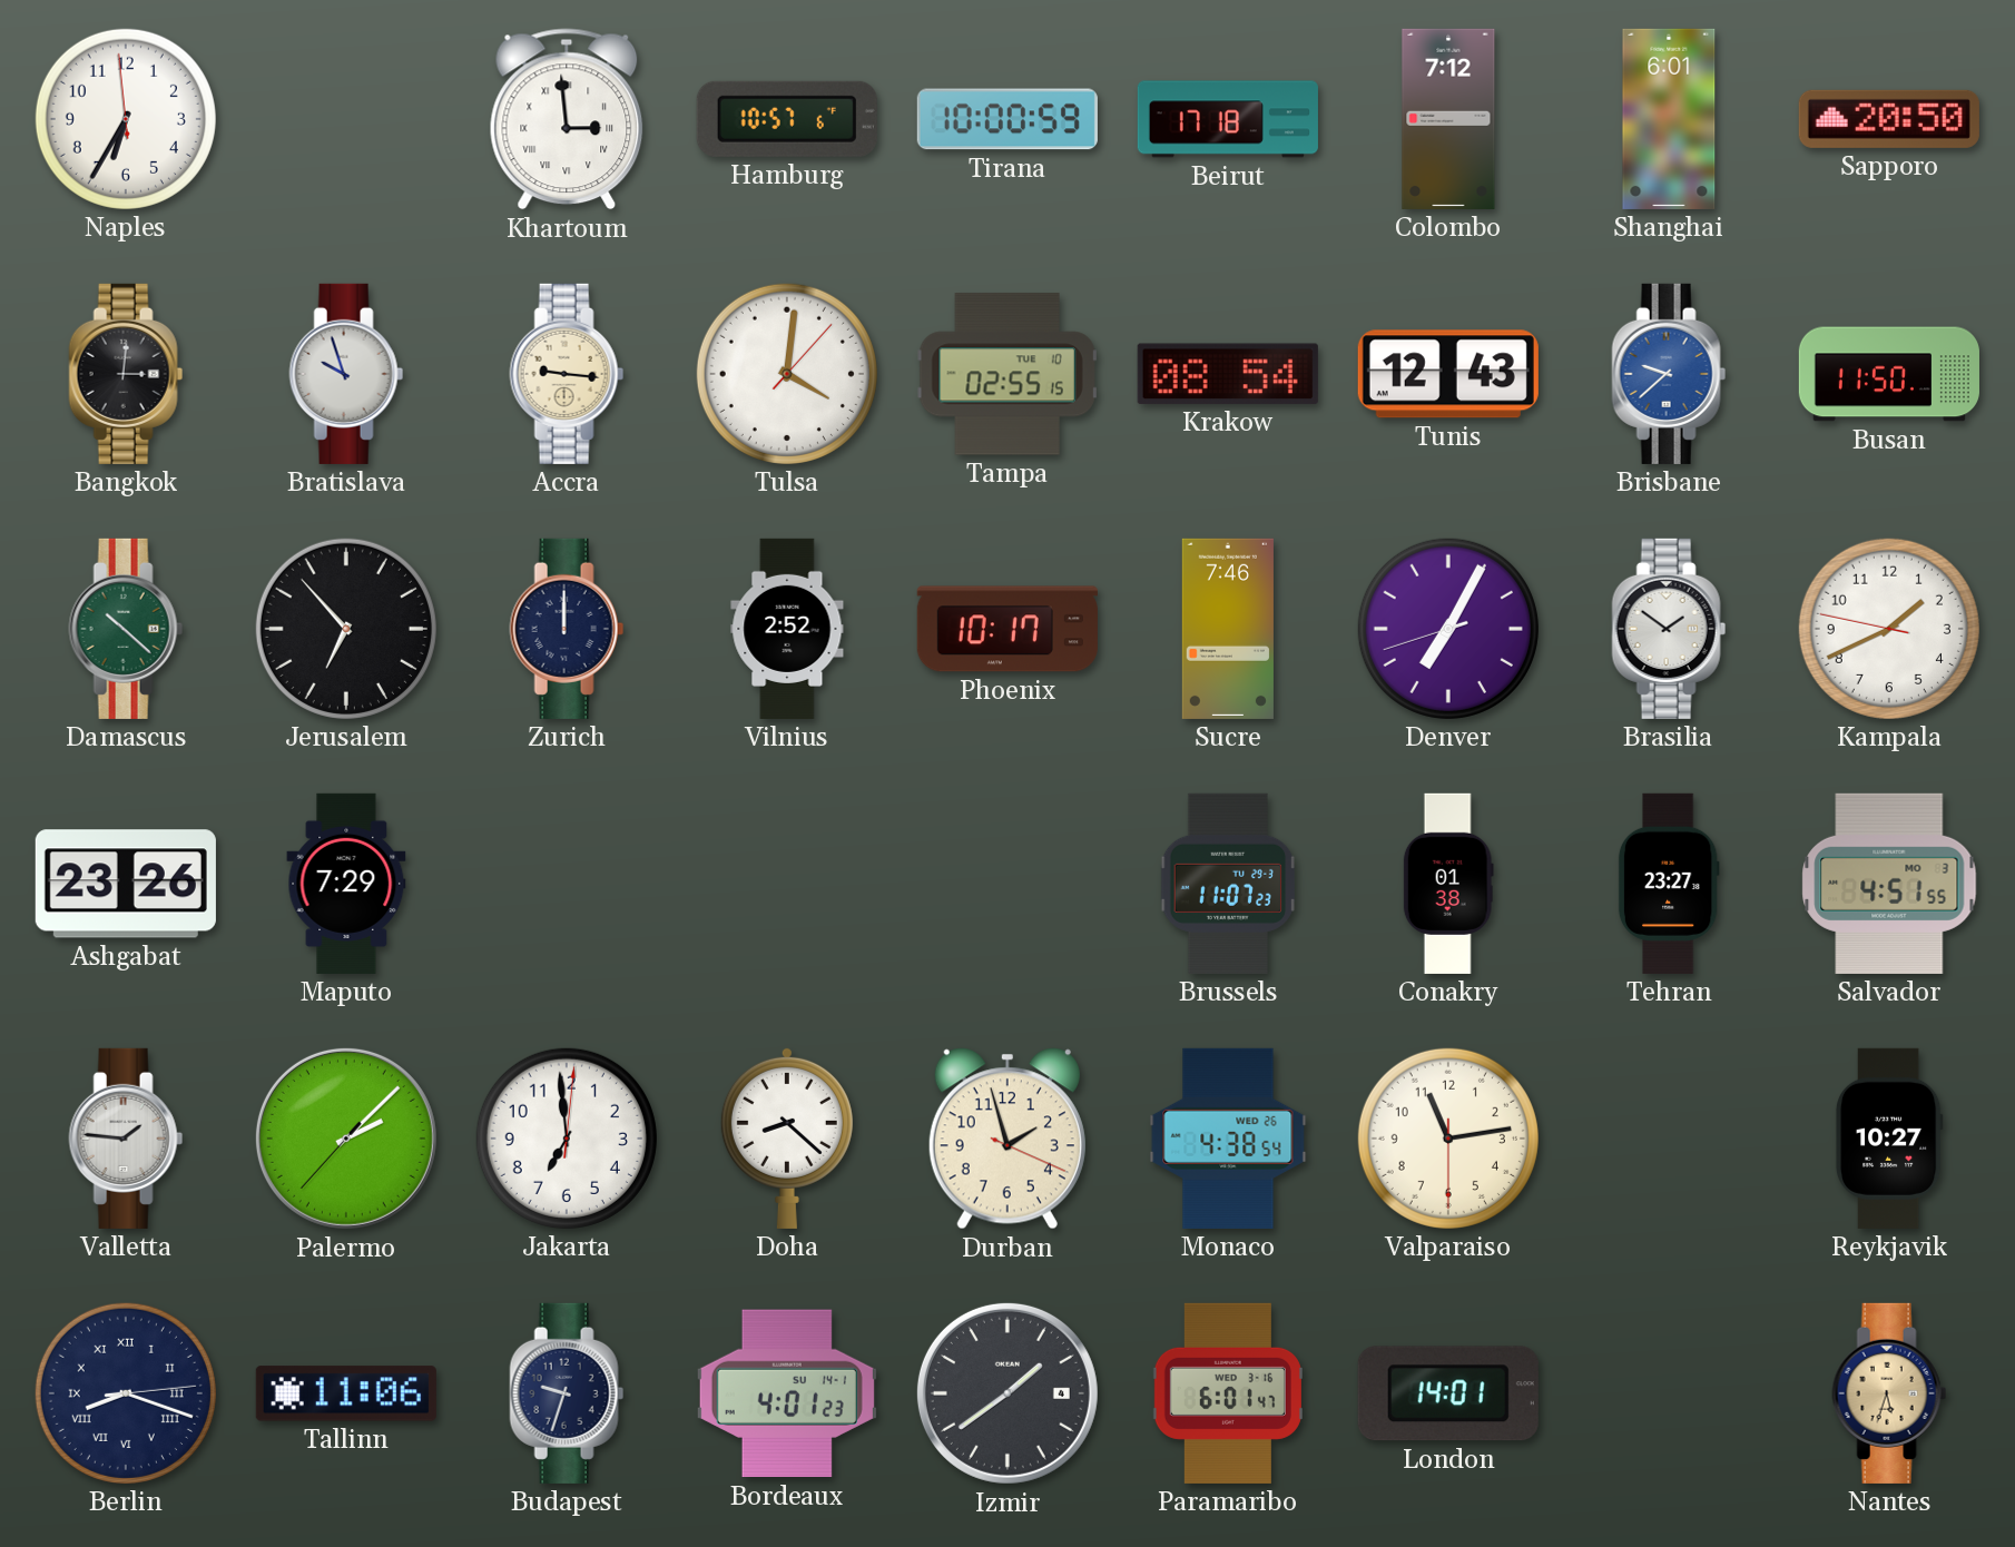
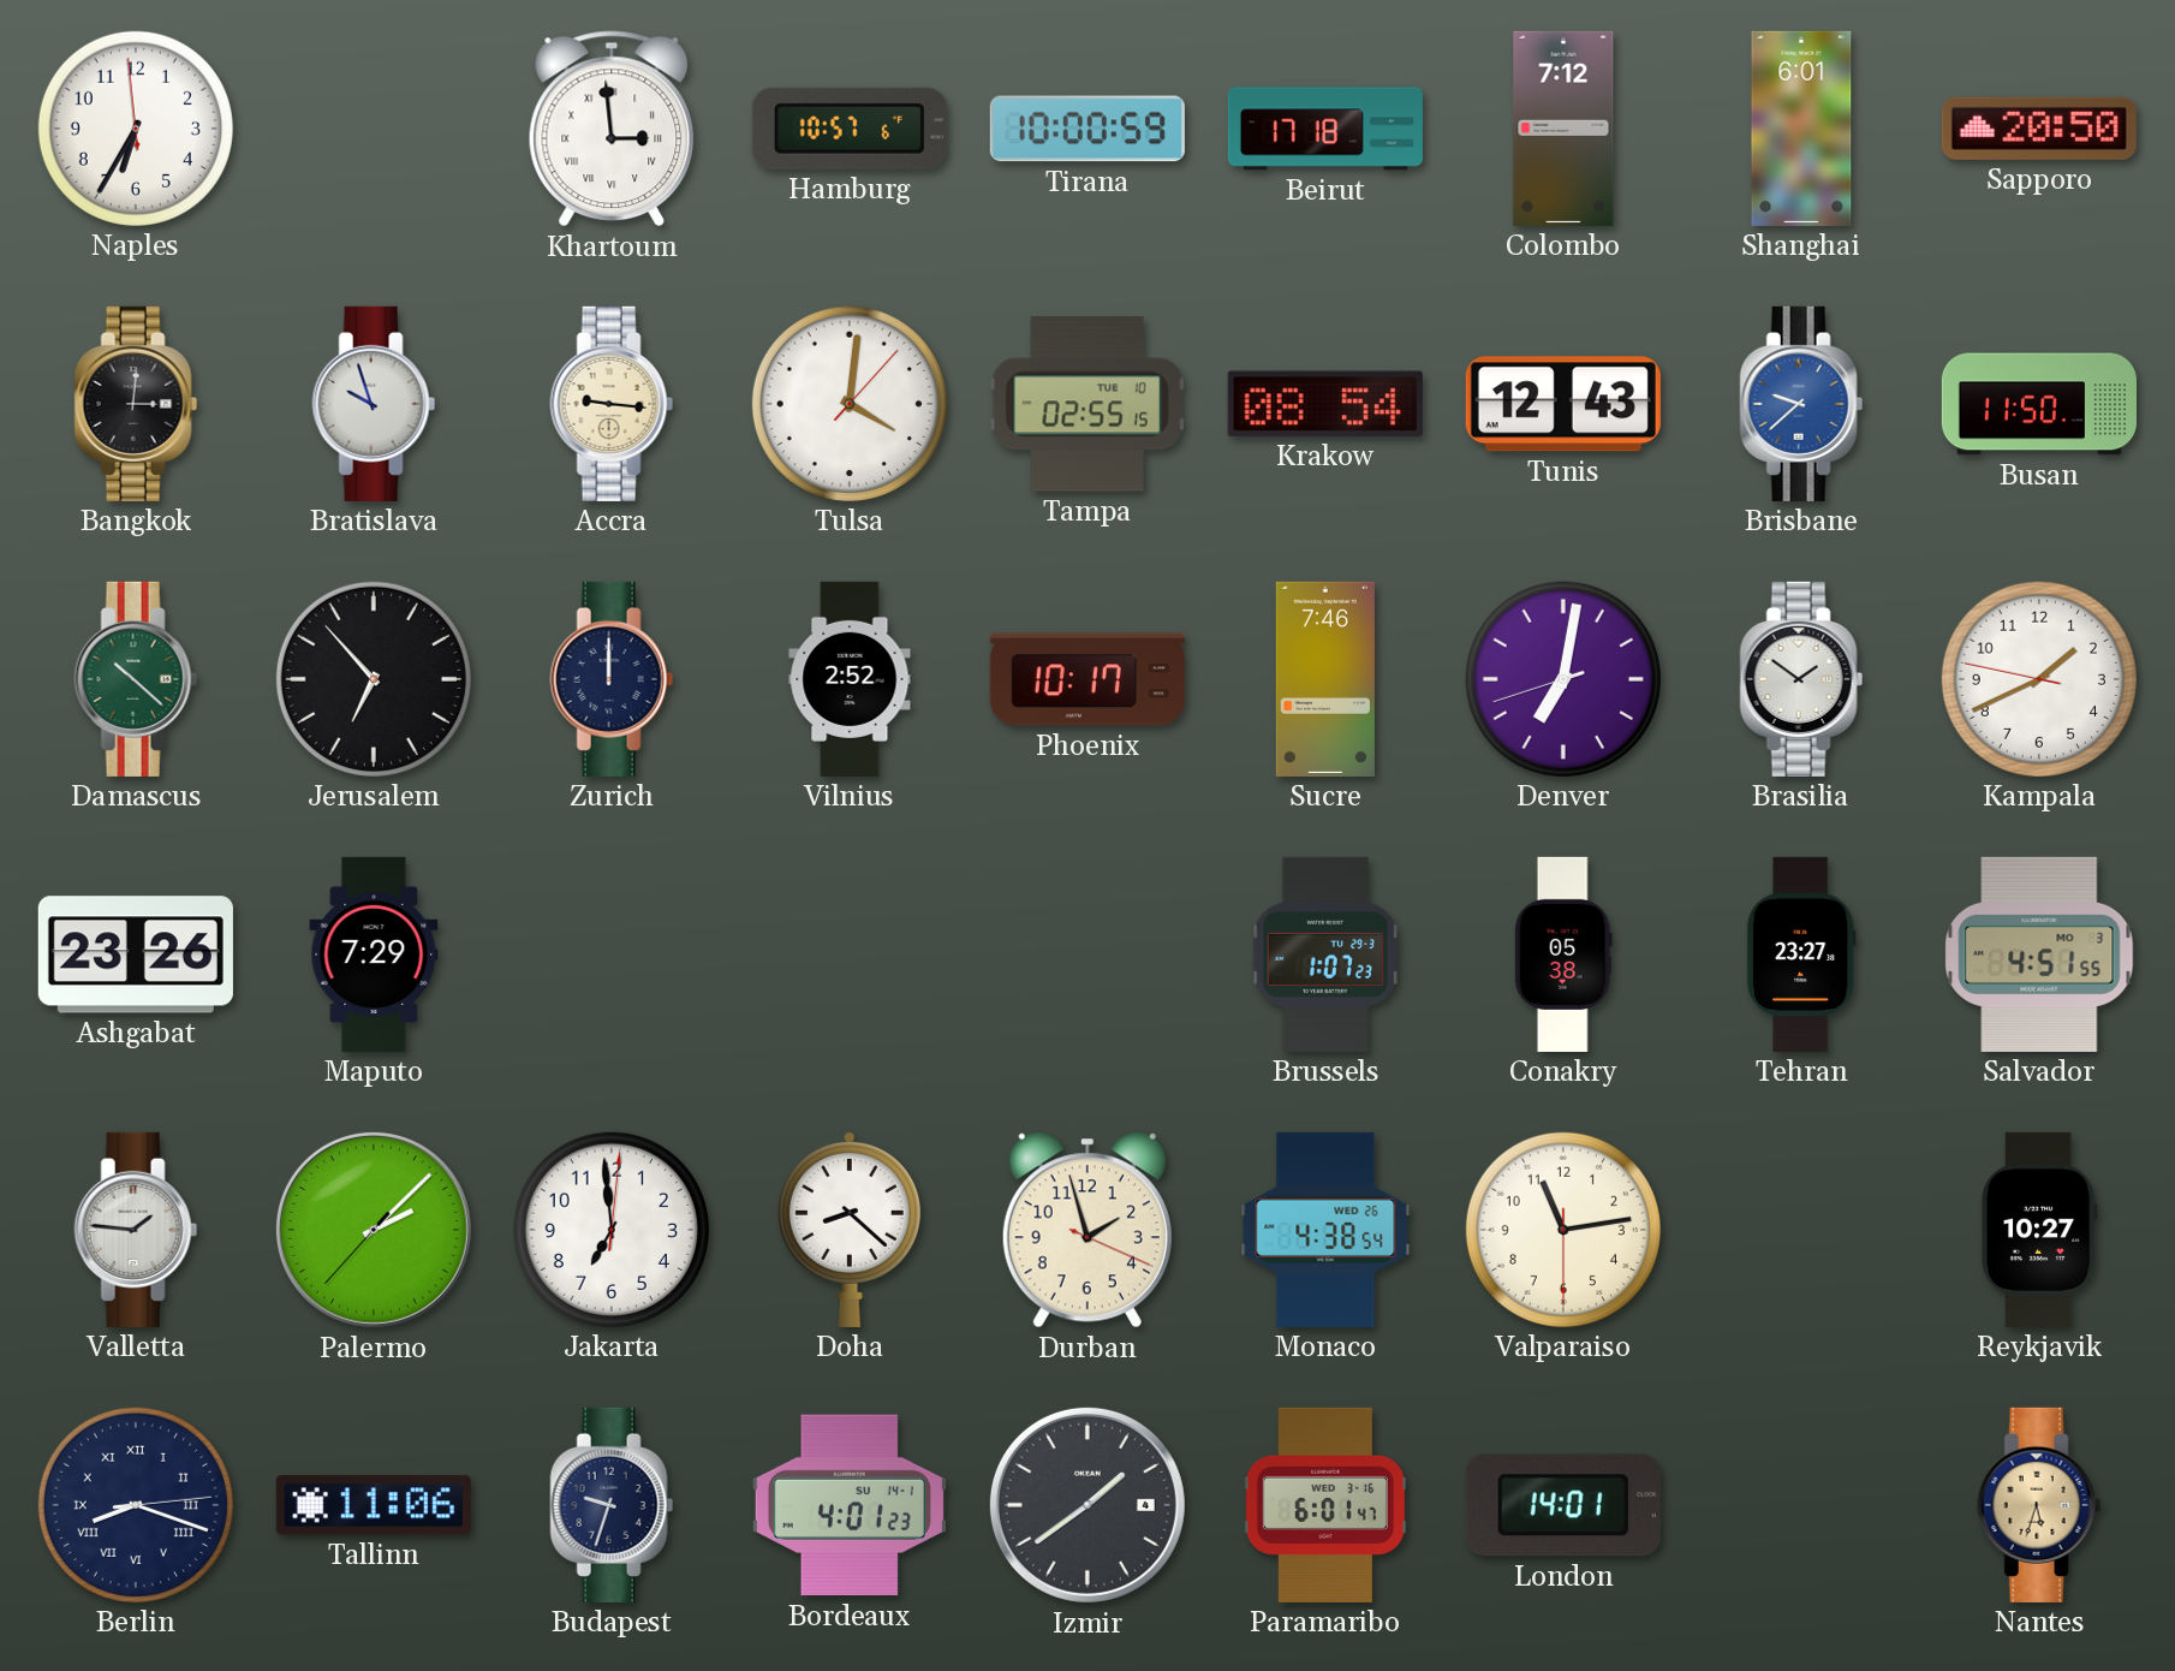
Denver: 7:04 -> 7:01 (1563, 679)
Brussels: 11:07 -> 1:07 (1325, 955)
Conakry: 01:38 -> 05:38 (1563, 955)
